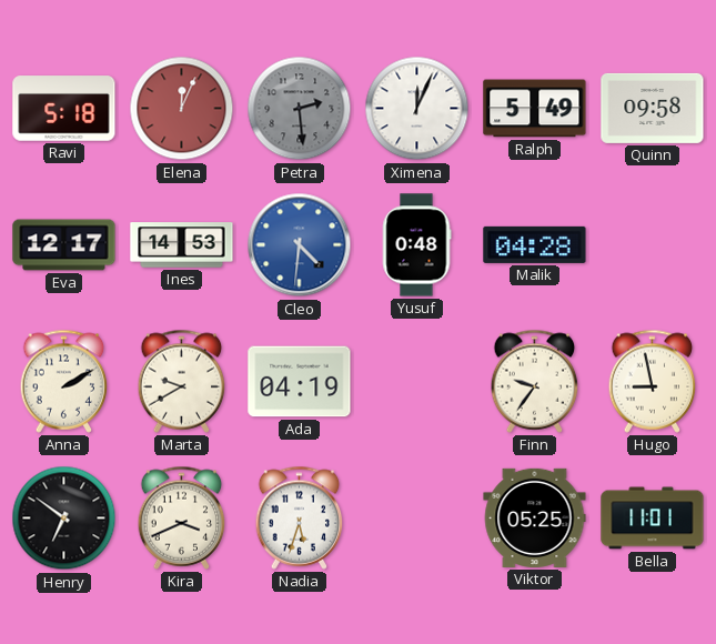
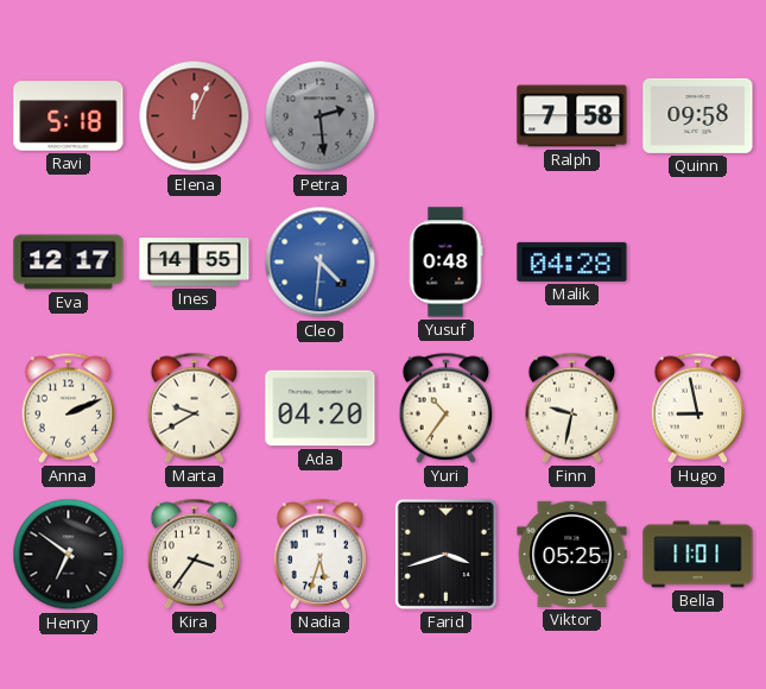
Ximena: 12:04 -> none (417, 109)
Ralph: 5:49 -> 7:58 (572, 116)
Ines: 14:53 -> 14:55 (195, 263)
Anna: 2:10 -> 2:11 (69, 407)
Ada: 04:19 -> 04:20 (321, 409)
Yuri: none -> 10:36 (447, 407)
Finn: 9:36 -> 9:32 (572, 407)
Kira: 3:41 -> 3:36 (195, 554)
Farid: none -> 3:42 (445, 554)
